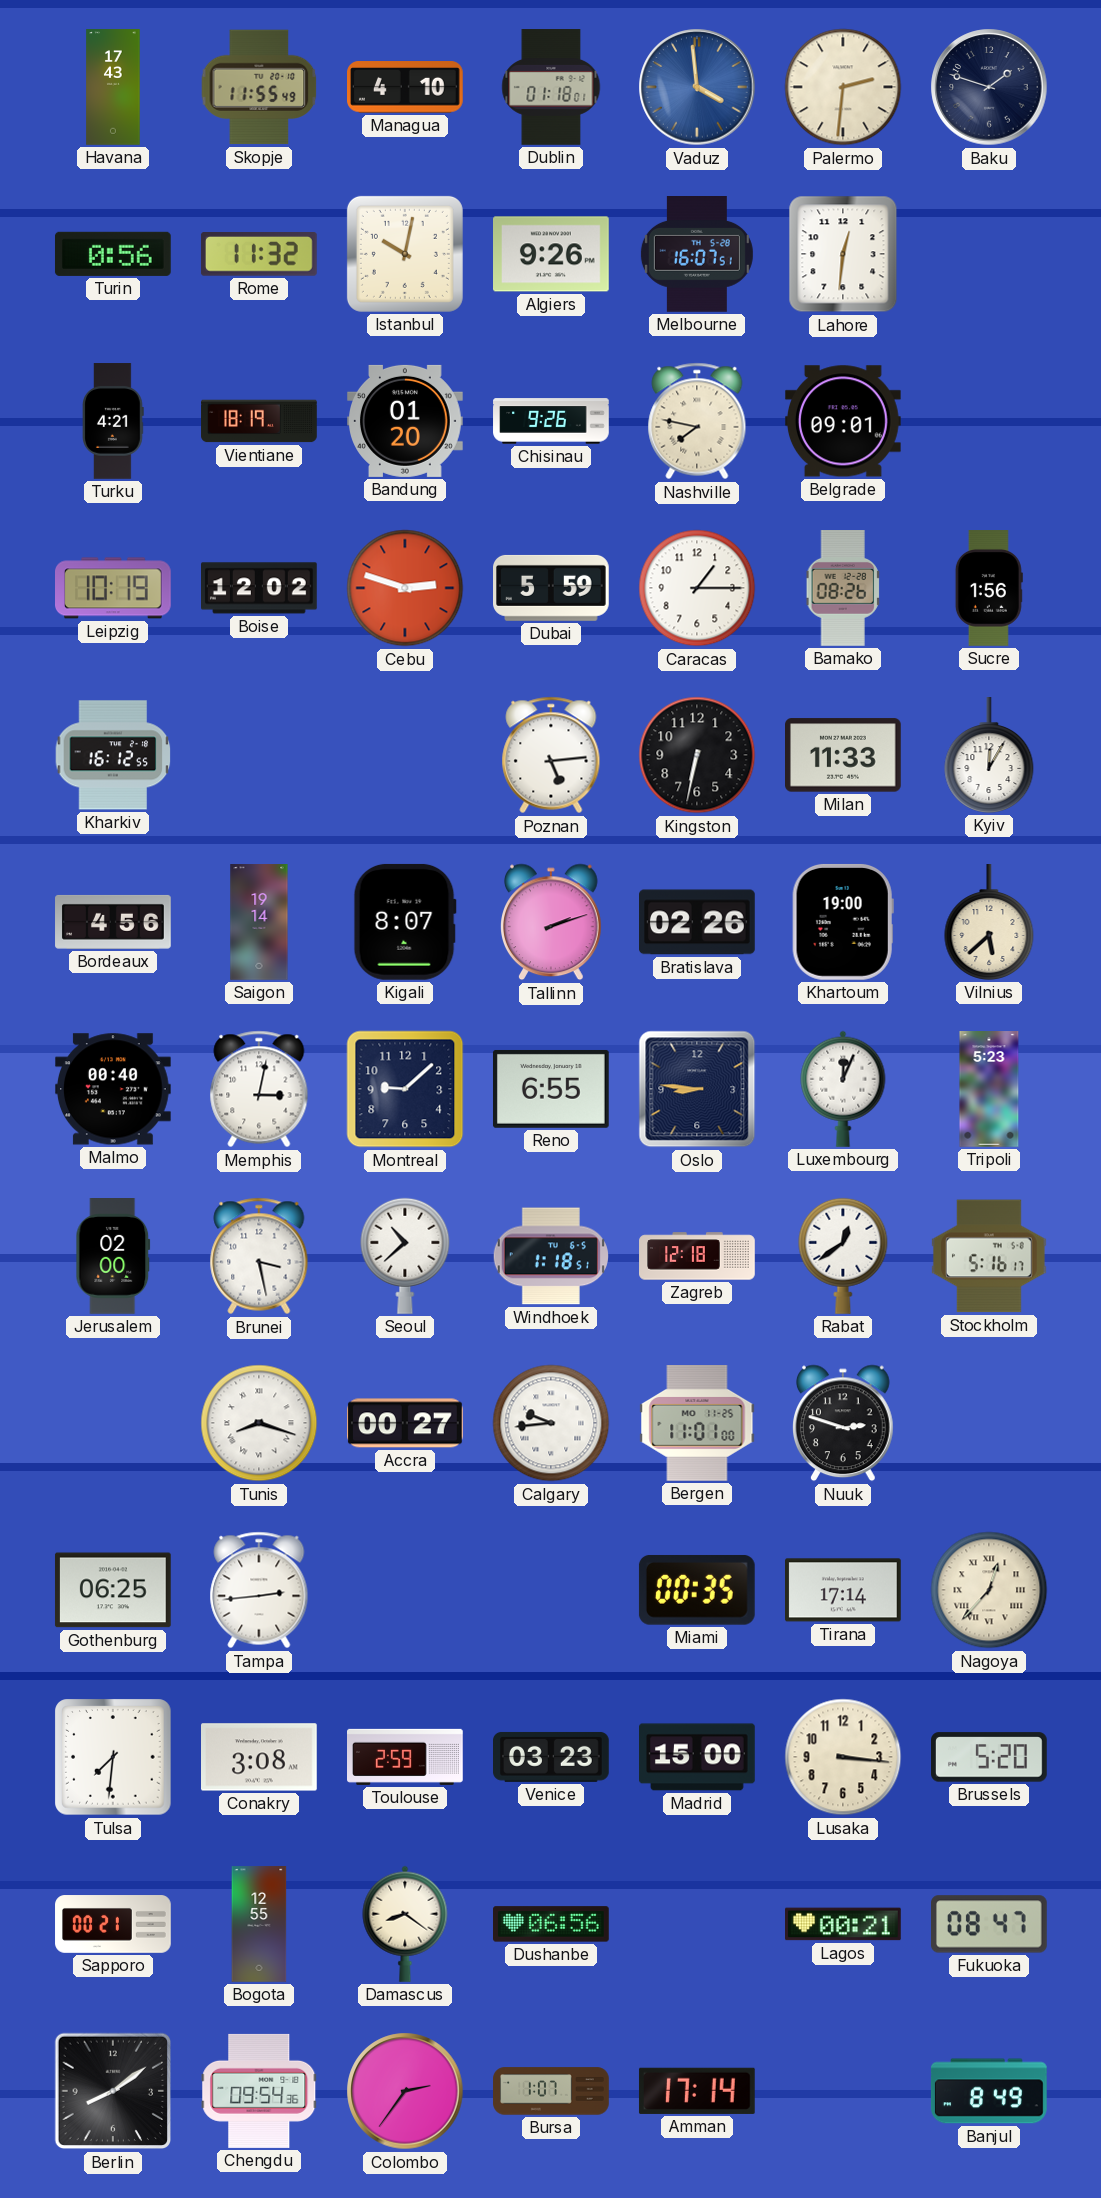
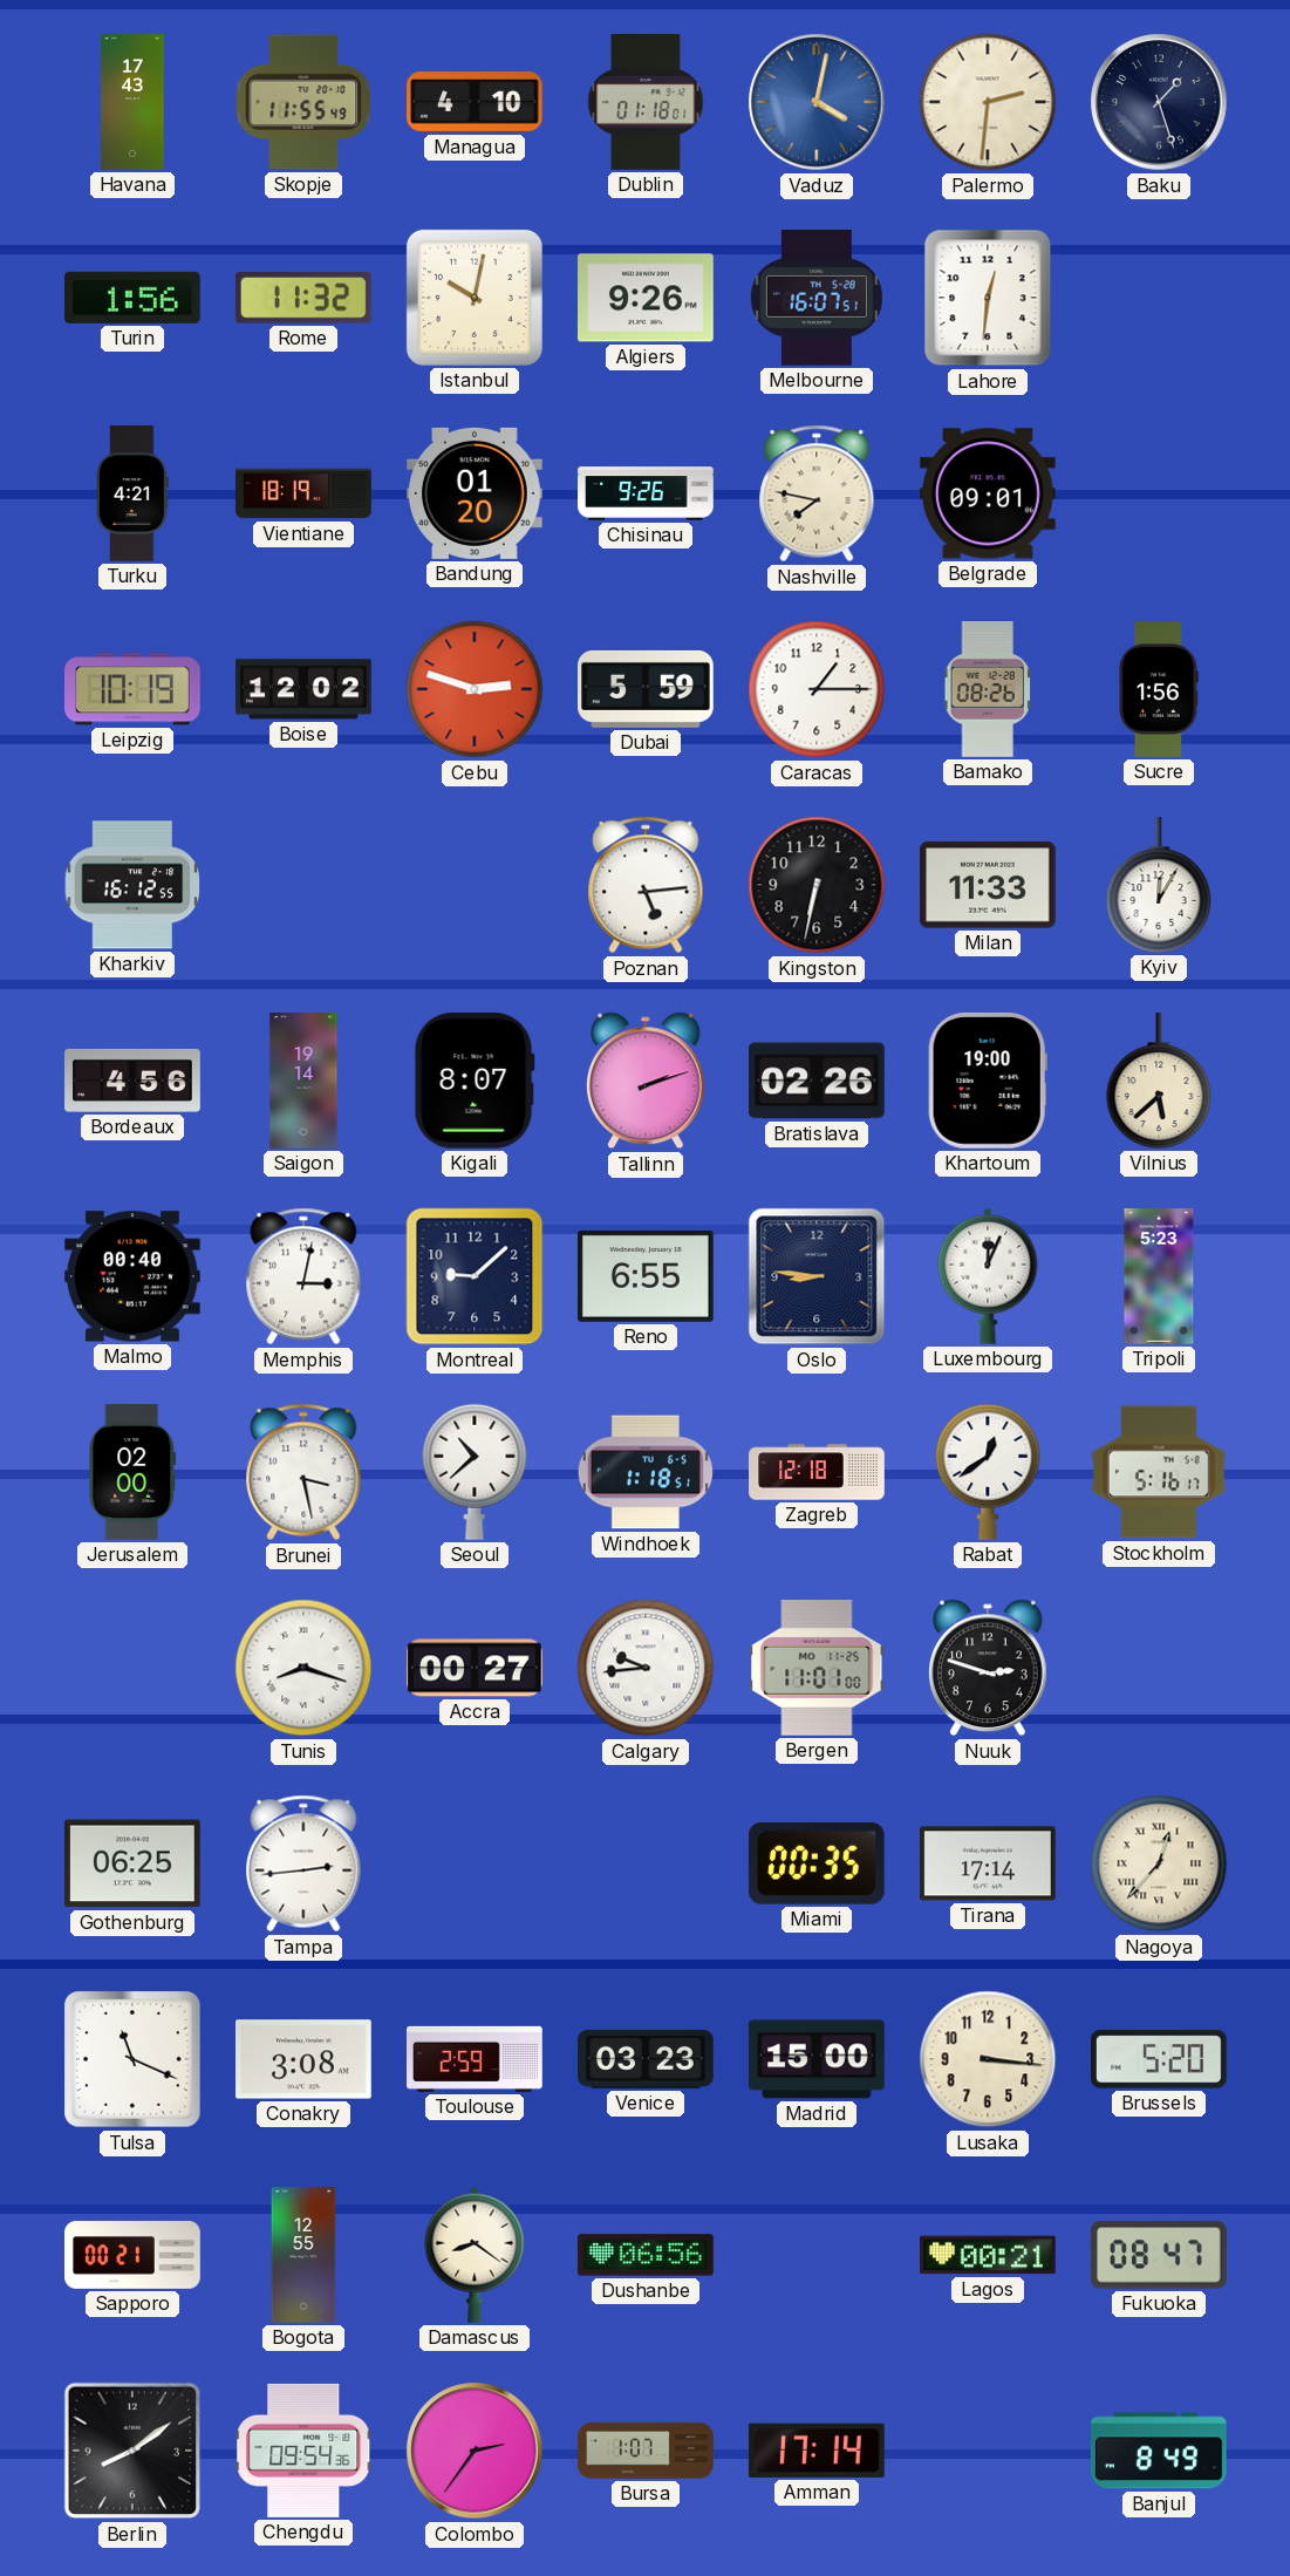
Vaduz: 3:59 -> 4:02 (817, 102)
Baku: 1:48 -> 1:27 (1159, 102)
Turin: 0:56 -> 1:56 (132, 298)
Tulsa: 7:31 -> 11:19 (132, 2059)
